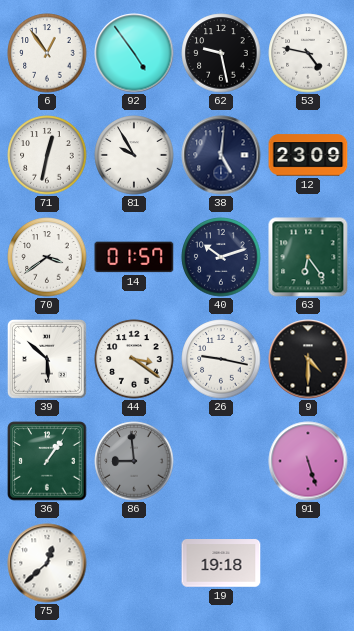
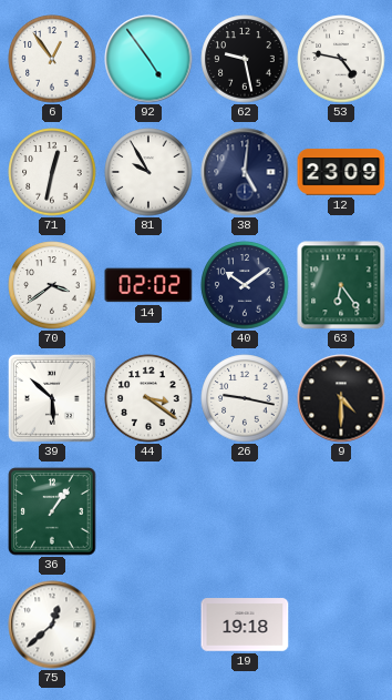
14: 01:57 -> 02:02 (148, 285)
40: 10:12 -> 10:09 (245, 285)
86: 8:59 -> none (134, 461)
91: 5:27 -> none (308, 461)
